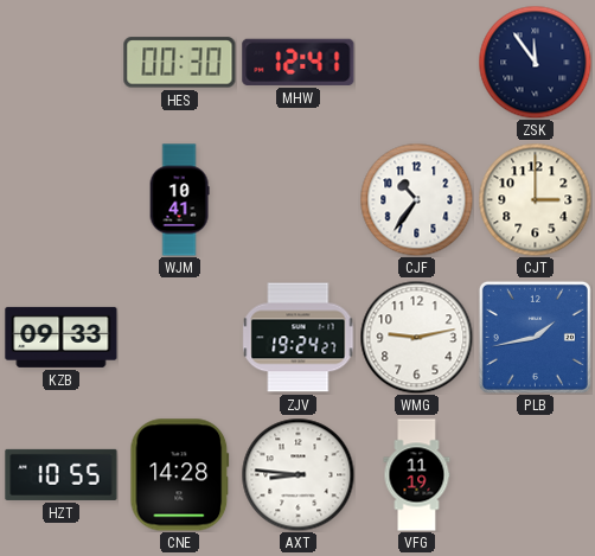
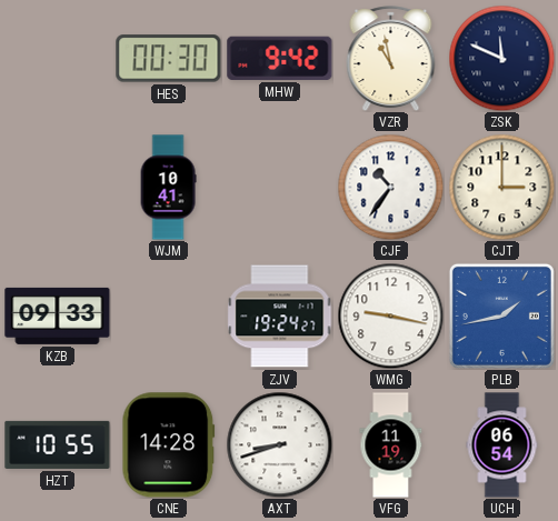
MHW: 12:41 -> 9:42 (280, 58)
VZR: none -> 10:58 (391, 59)
ZSK: 11:54 -> 11:49 (501, 58)
WMG: 9:13 -> 9:17 (390, 315)
AXT: 8:46 -> 8:42 (279, 444)
UCH: none -> 06:54 (502, 445)
